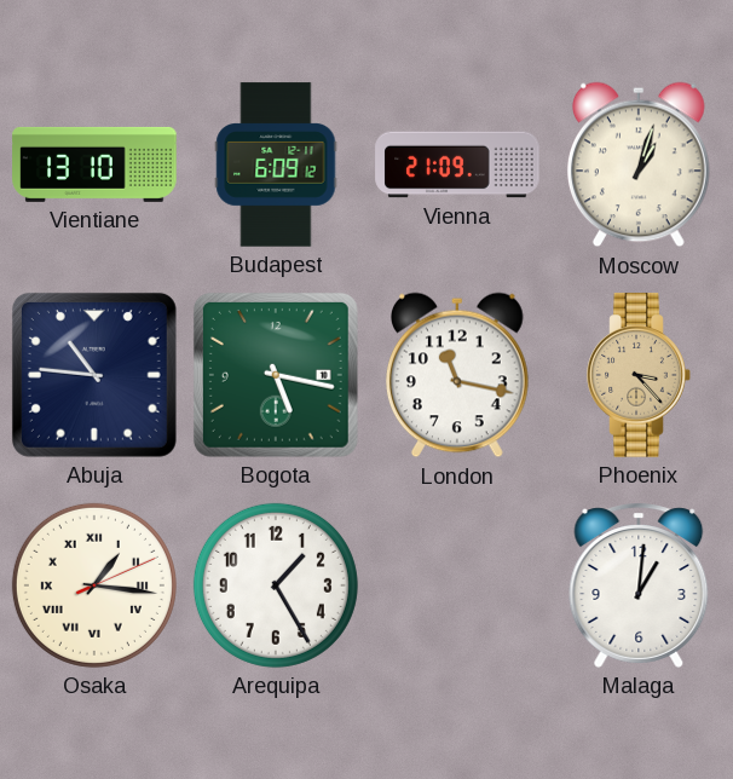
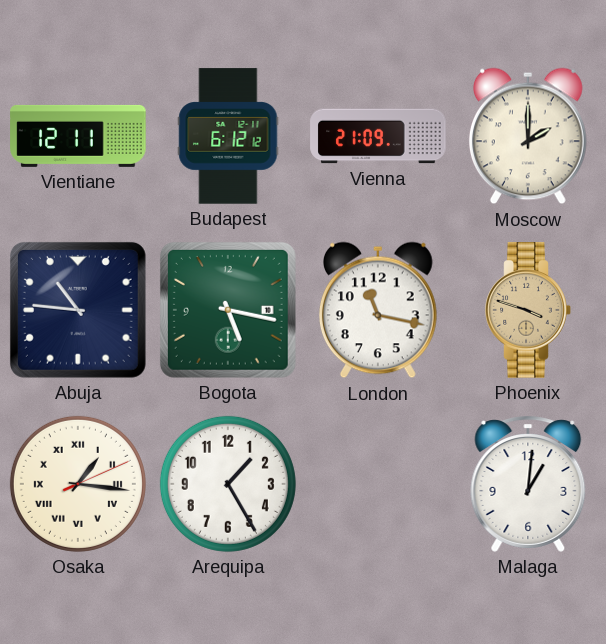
Vientiane: 13:10 -> 12:11 (78, 136)
Budapest: 6:09 -> 6:12 (228, 136)
Moscow: 1:03 -> 2:00 (528, 136)
Phoenix: 3:23 -> 3:48 (528, 310)
